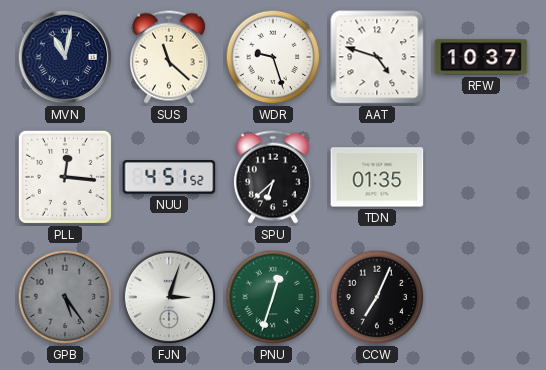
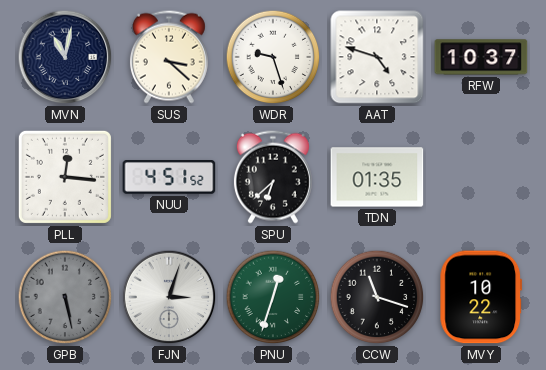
SUS: 11:22 -> 3:22 (169, 57)
GPB: 5:24 -> 5:28 (65, 297)
CCW: 7:04 -> 11:18 (377, 297)
MVY: none -> 10:22 (481, 297)
